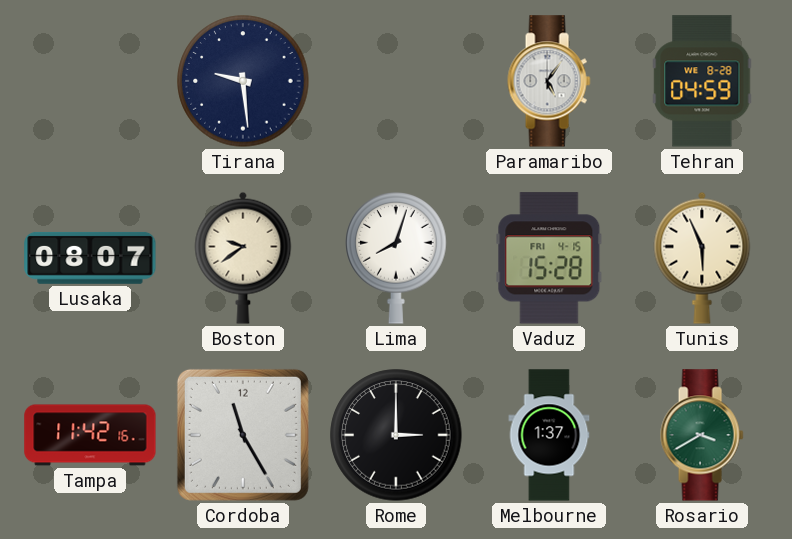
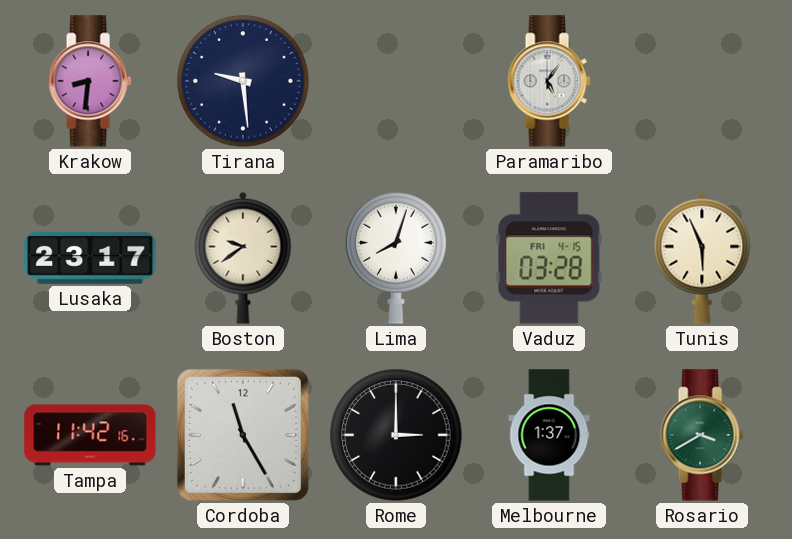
Krakow: none -> 8:31 (90, 81)
Tehran: 04:59 -> none (702, 81)
Lusaka: 08:07 -> 23:17 (90, 258)
Vaduz: 15:28 -> 03:28 (549, 258)
